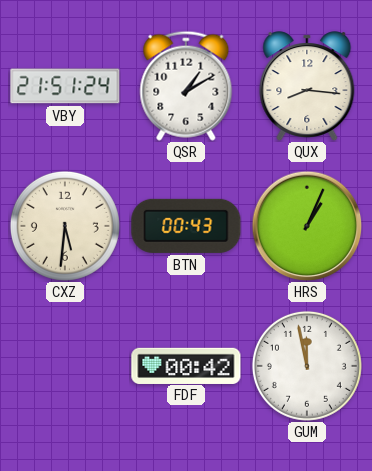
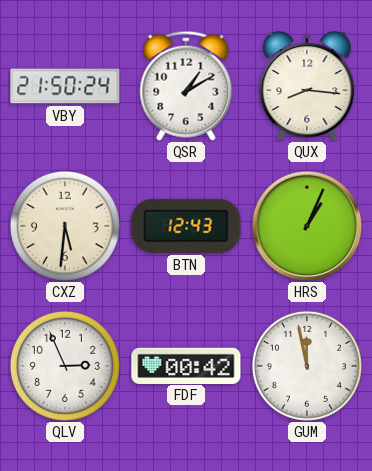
VBY: 21:51 -> 21:50 (65, 86)
BTN: 00:43 -> 12:43 (186, 226)
QLV: none -> 2:56 (65, 366)
